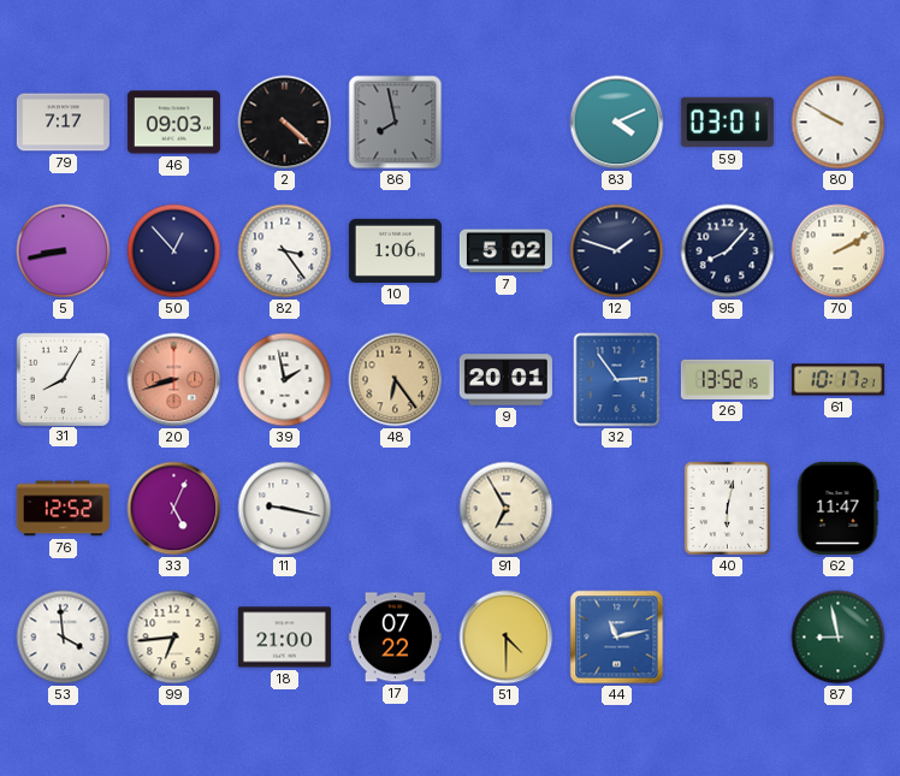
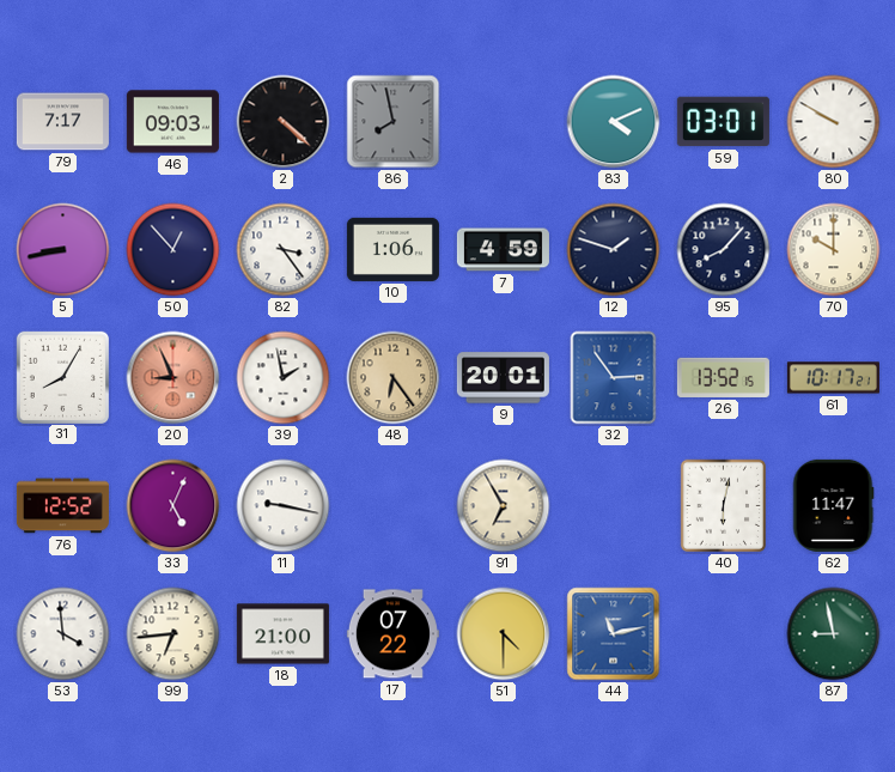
7: 5:02 -> 4:59 (503, 250)
70: 2:10 -> 10:00 (834, 250)
20: 8:42 -> 8:56 (173, 378)
